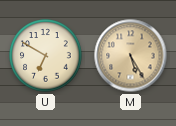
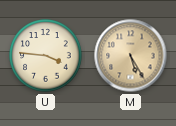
U: 6:50 -> 3:46 (46, 56)
